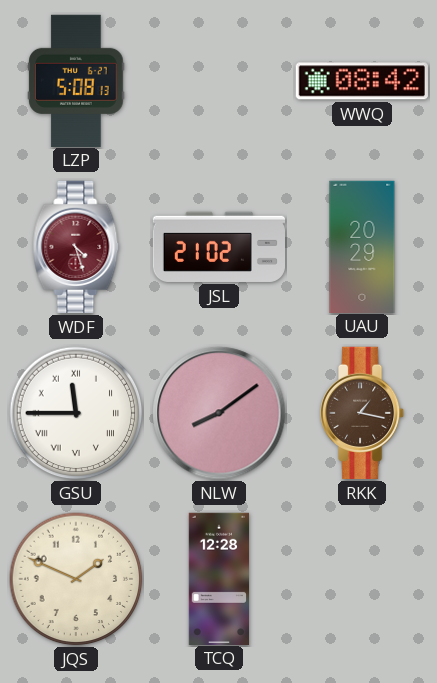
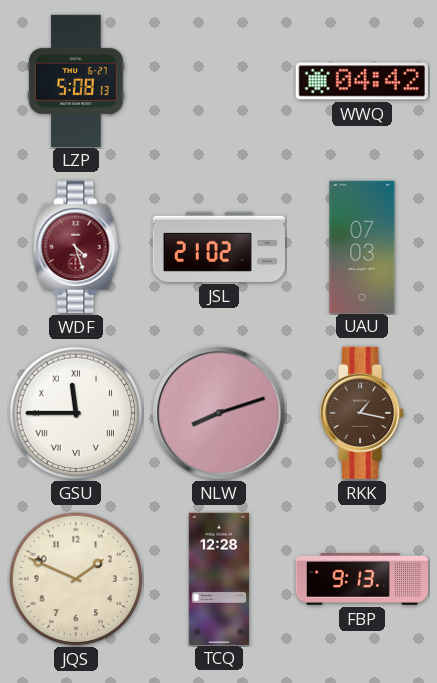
WWQ: 08:42 -> 04:42 (362, 81)
UAU: 20:29 -> 07:03 (362, 246)
NLW: 8:09 -> 8:12 (219, 413)
FBP: none -> 9:13 (361, 579)
